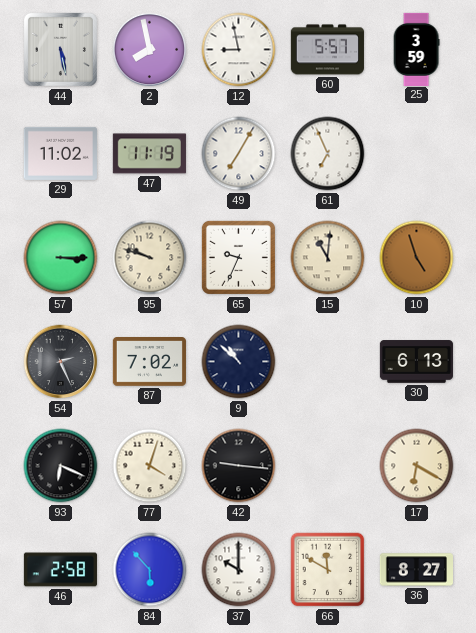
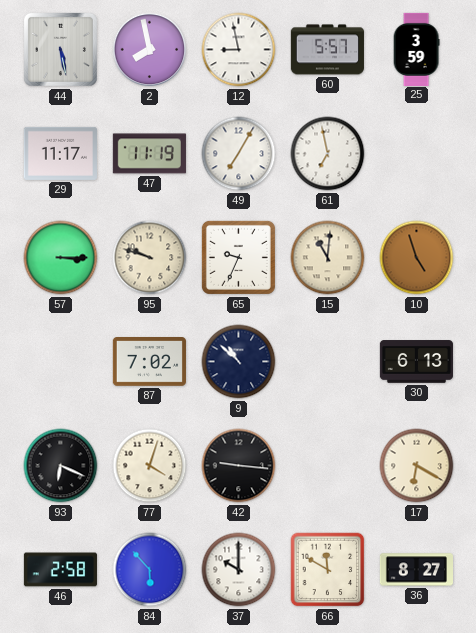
29: 11:02 -> 11:17 (60, 153)
61: 6:56 -> 6:58 (328, 154)
54: 2:26 -> none (61, 362)
